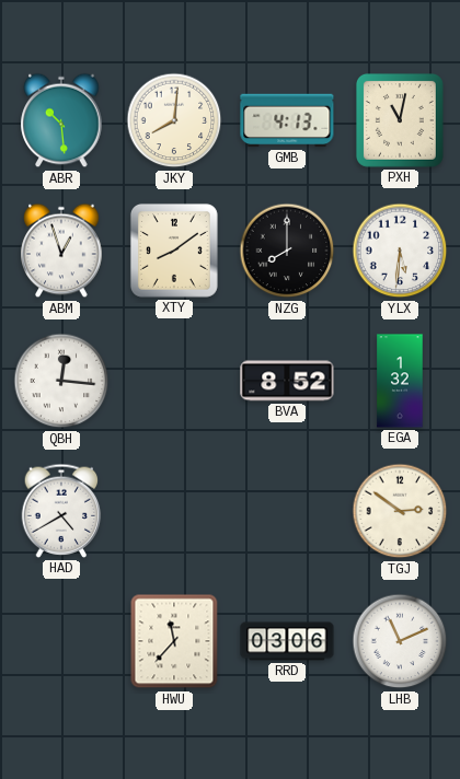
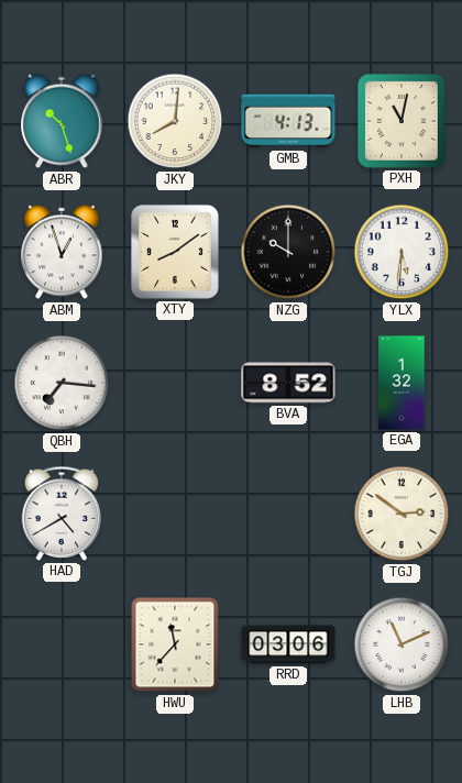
ABR: 10:29 -> 10:27 (62, 121)
NZG: 8:00 -> 10:00 (288, 252)
QBH: 12:16 -> 7:16 (62, 383)
